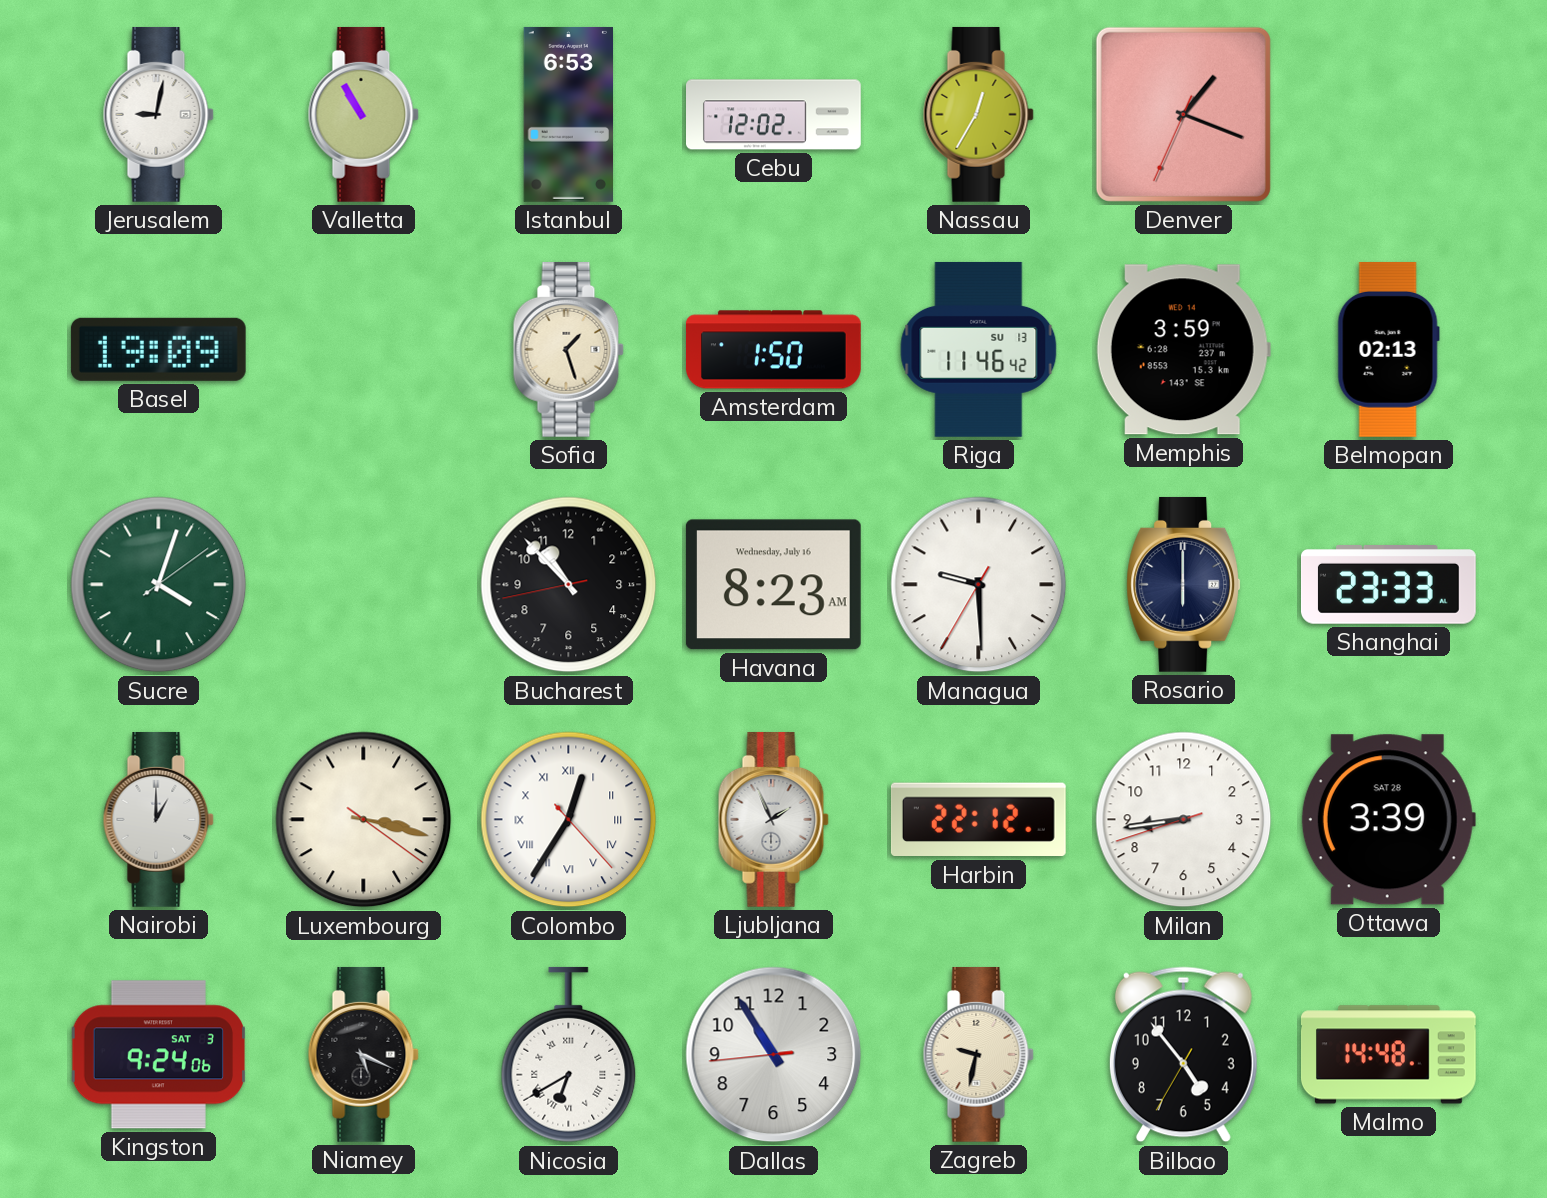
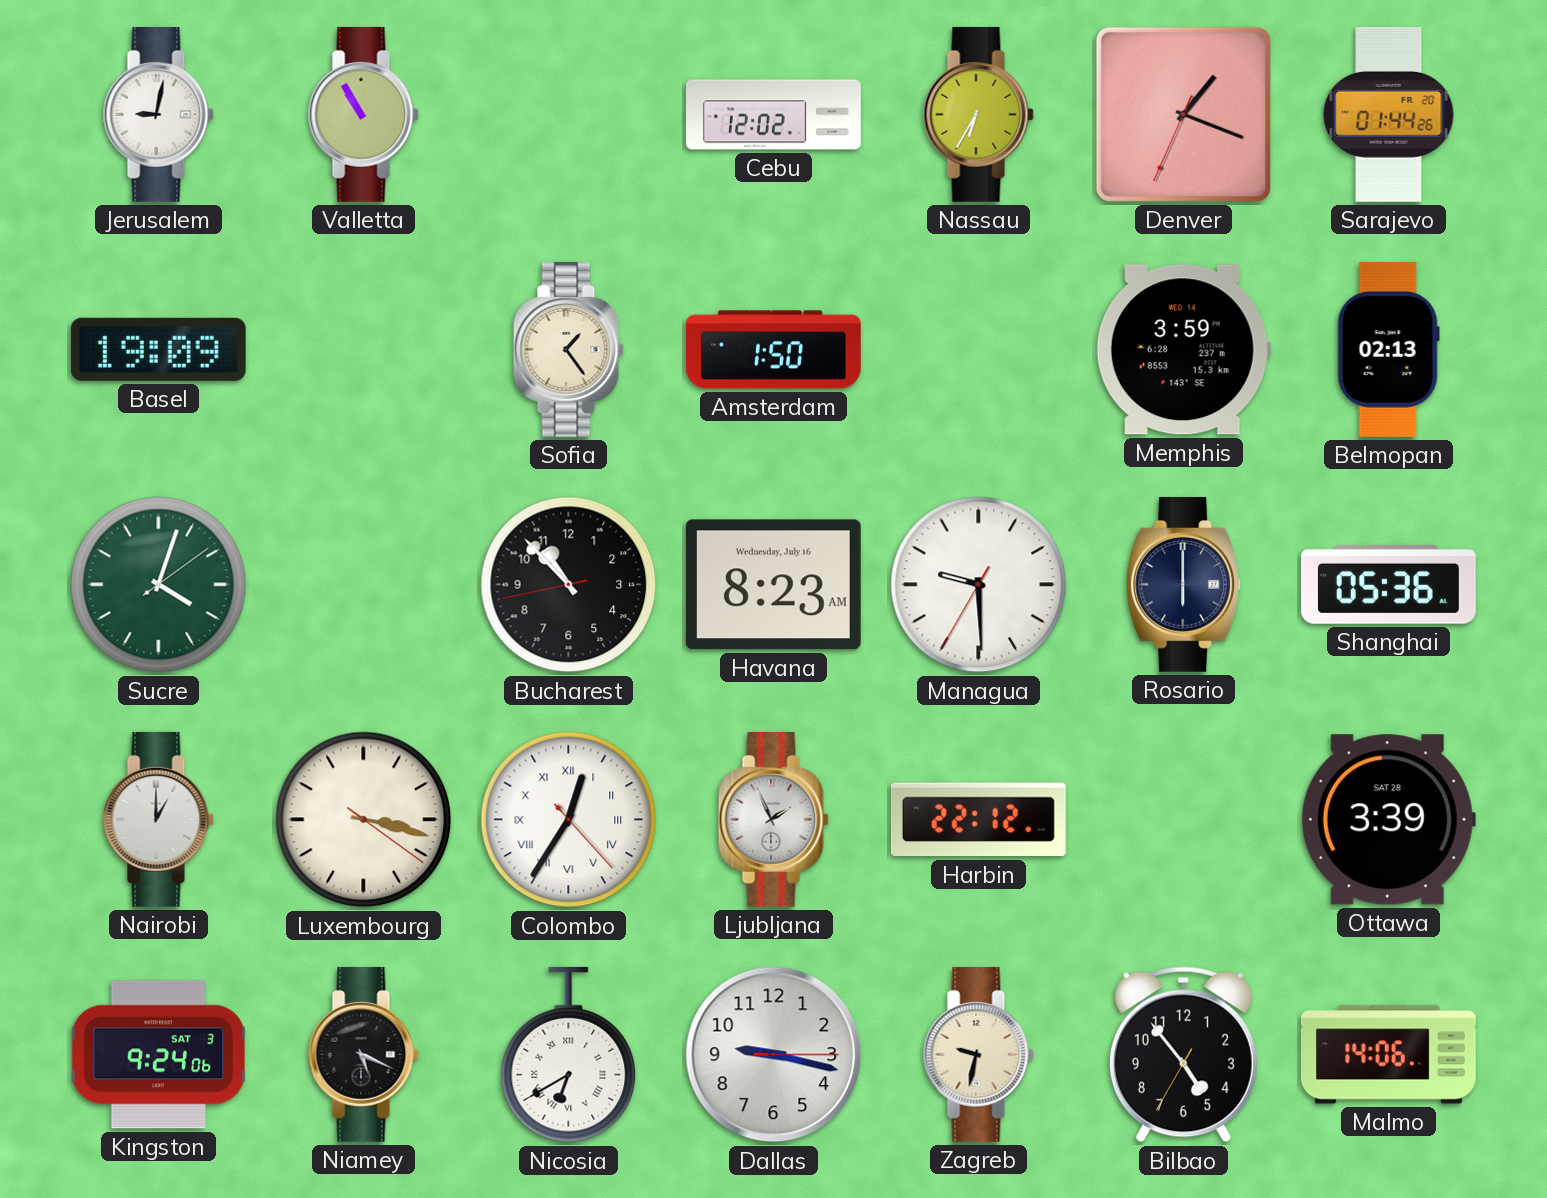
Istanbul: 6:53 -> none (568, 114)
Nassau: 12:35 -> 6:35 (978, 114)
Sarajevo: none -> 01:44 (1389, 114)
Sofia: 1:27 -> 1:24 (568, 349)
Riga: 11:46 -> none (979, 349)
Shanghai: 23:33 -> 05:36 (1388, 585)
Milan: 8:43 -> none (1184, 820)
Dallas: 10:54 -> 9:17 (774, 1055)
Malmo: 14:48 -> 14:06 (1388, 1055)
